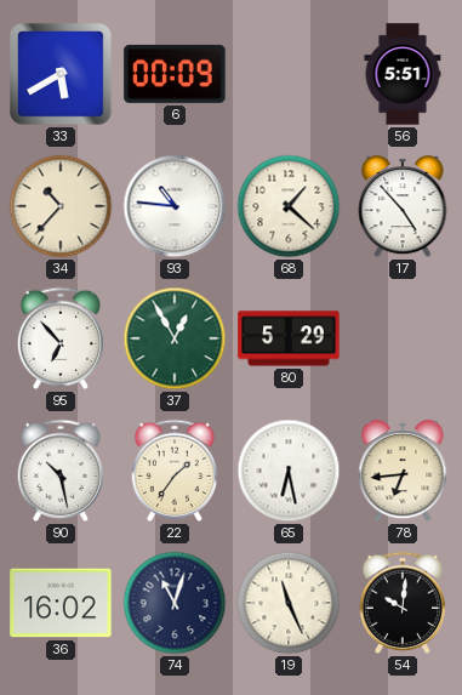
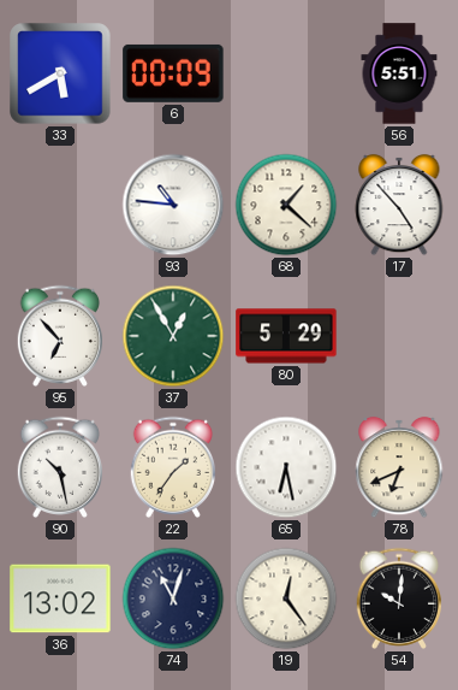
34: 10:37 -> none (61, 206)
78: 6:44 -> 6:41 (399, 467)
36: 16:02 -> 13:02 (60, 598)
19: 11:26 -> 12:24 (286, 598)
